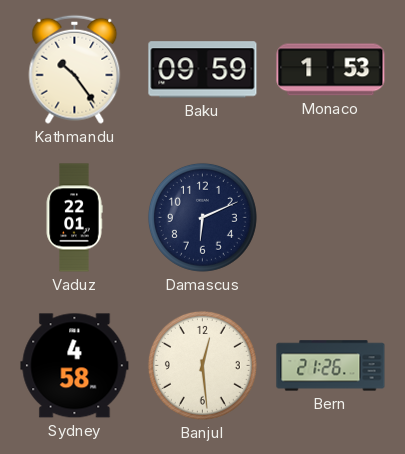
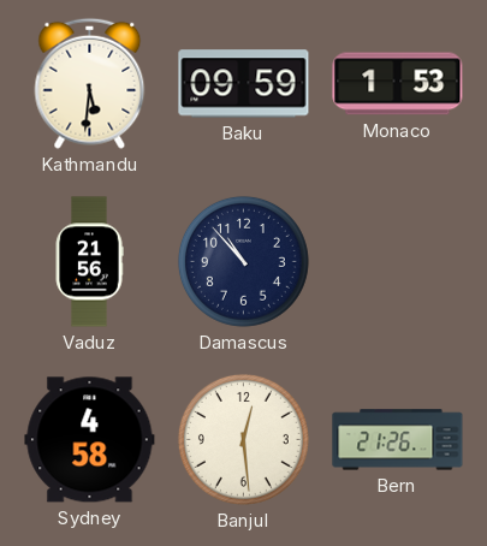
Kathmandu: 10:24 -> 5:31 (90, 83)
Vaduz: 22:01 -> 21:56 (89, 262)
Damascus: 6:11 -> 10:53 (243, 261)
